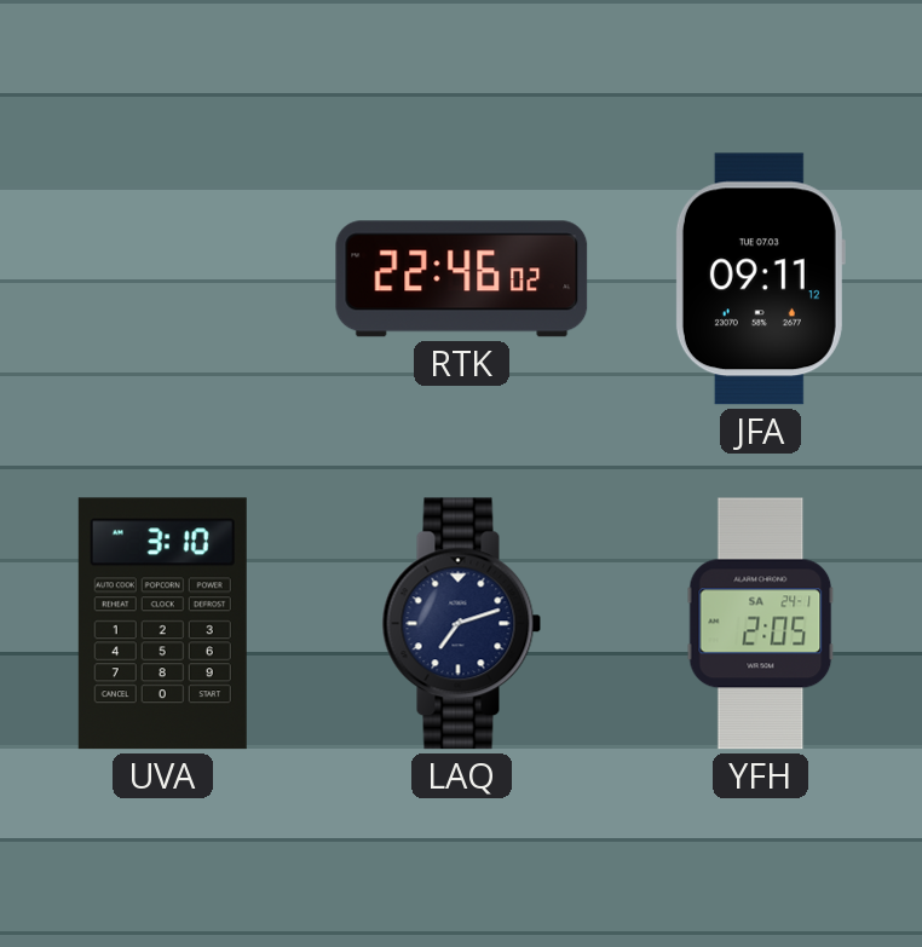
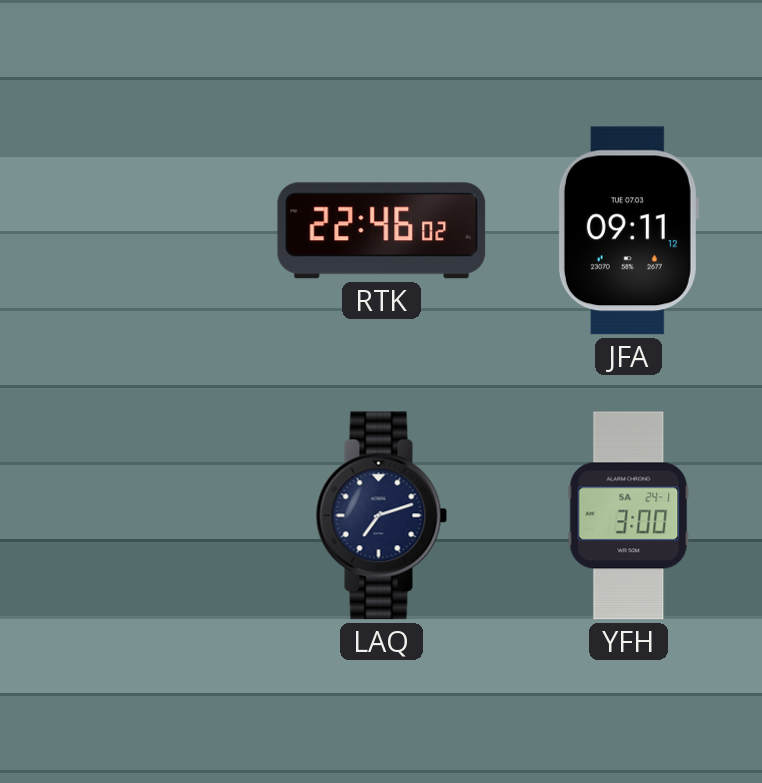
UVA: 3:10 -> none (162, 624)
YFH: 2:05 -> 3:00 (629, 516)
